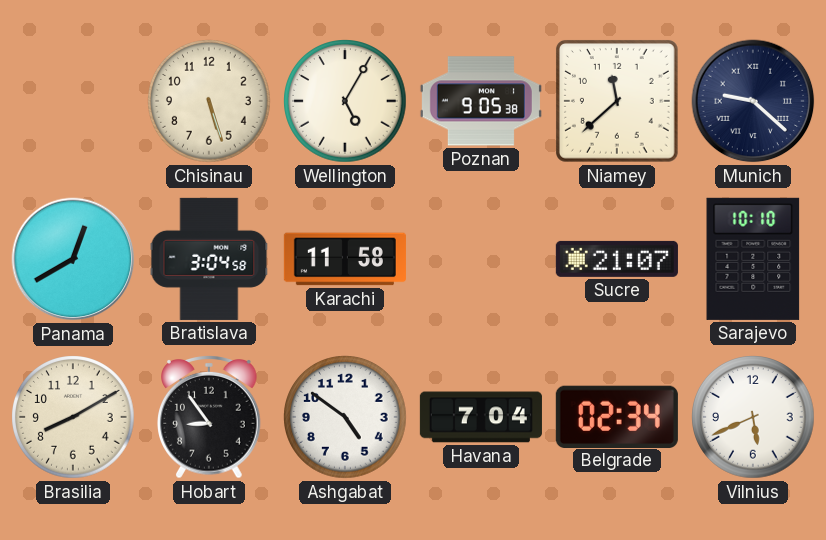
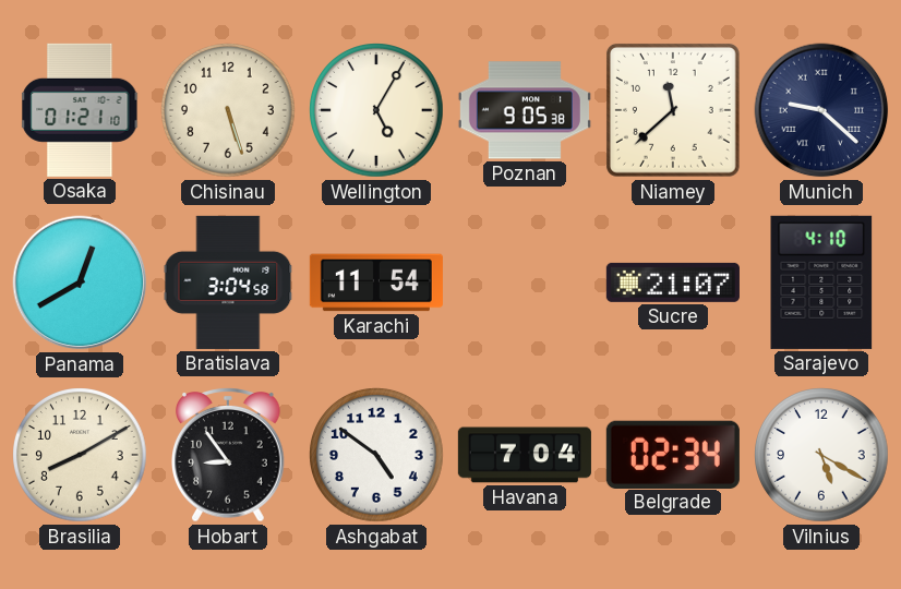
Osaka: none -> 01:21 (80, 110)
Karachi: 11:58 -> 11:54 (376, 283)
Sarajevo: 10:10 -> 4:10 (821, 283)
Vilnius: 5:41 -> 5:20 (821, 455)
